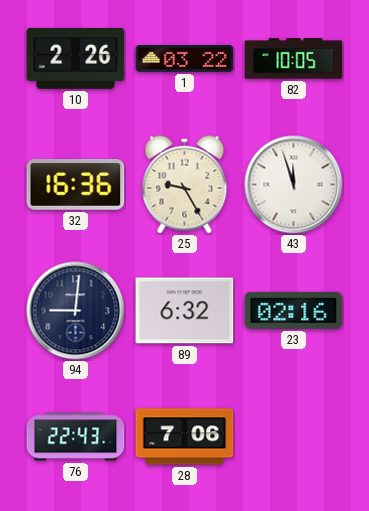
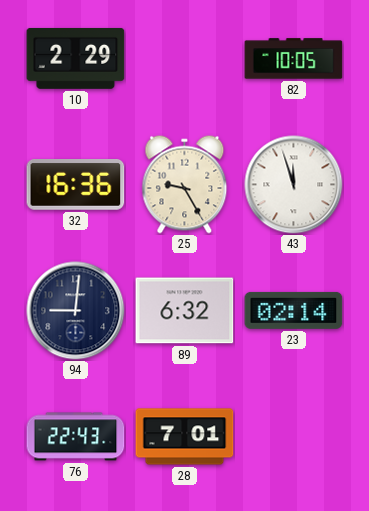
10: 2:26 -> 2:29 (76, 58)
1: 03:22 -> none (185, 58)
23: 02:16 -> 02:14 (294, 310)
28: 7:06 -> 7:01 (185, 437)
